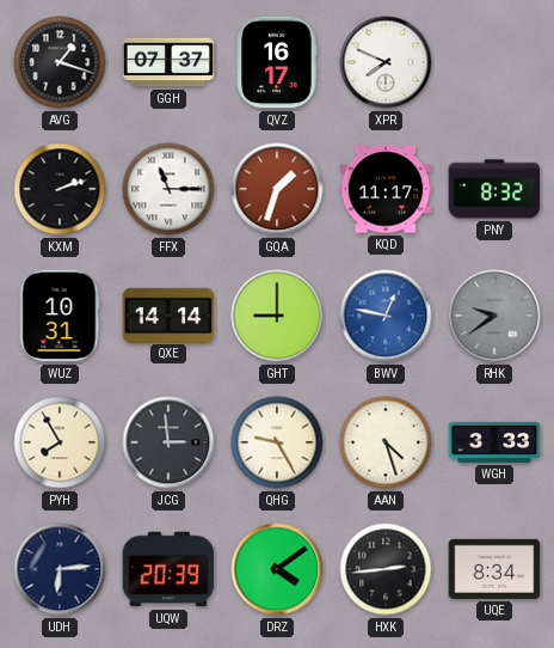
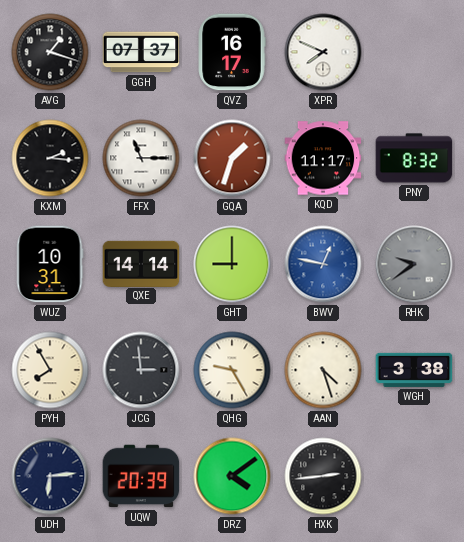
KXM: 2:12 -> 2:16 (50, 158)
WGH: 3:33 -> 3:38 (414, 370)
UQE: 8:34 -> none (494, 569)
